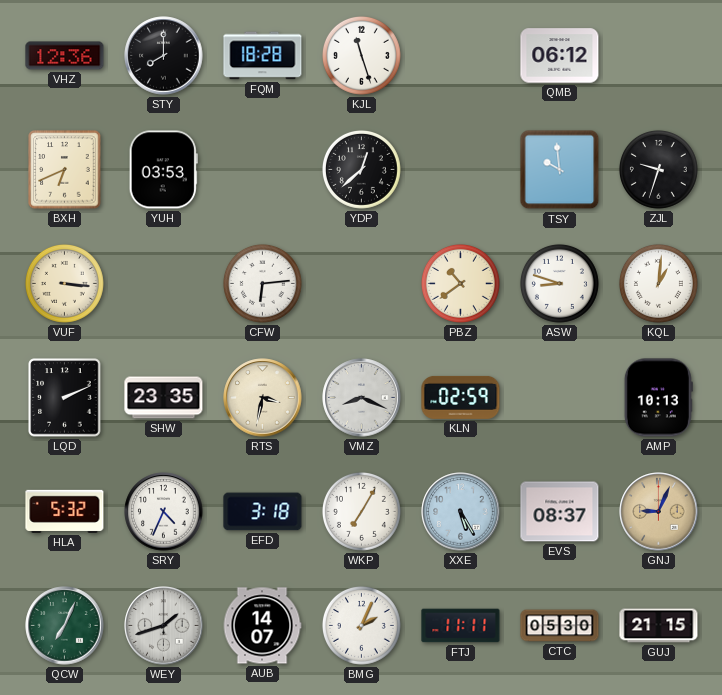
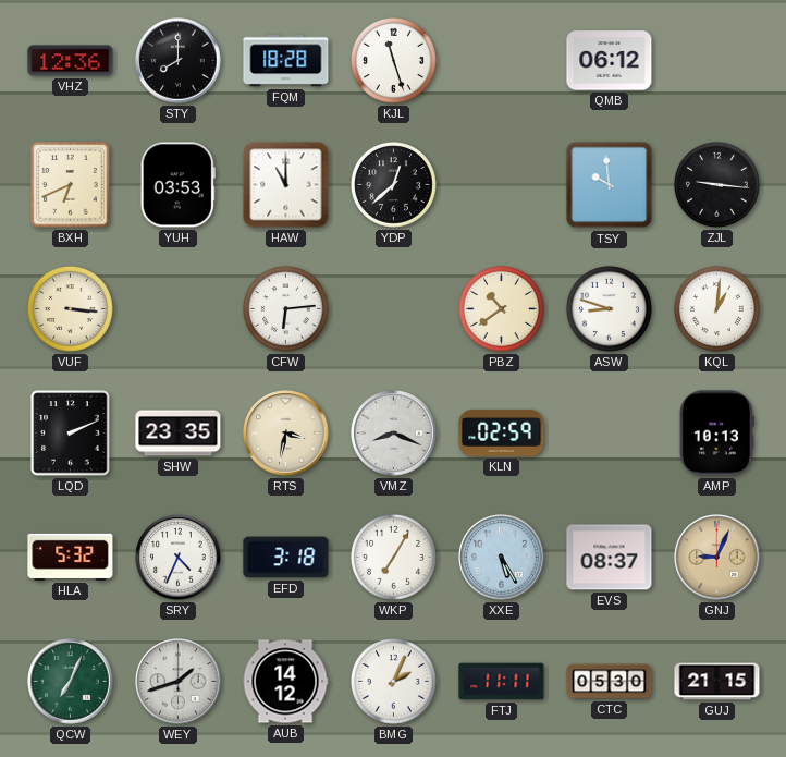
HAW: none -> 11:00 (286, 185)
ZJL: 9:33 -> 9:16 (716, 184)
AUB: 14:07 -> 14:12 (285, 682)
